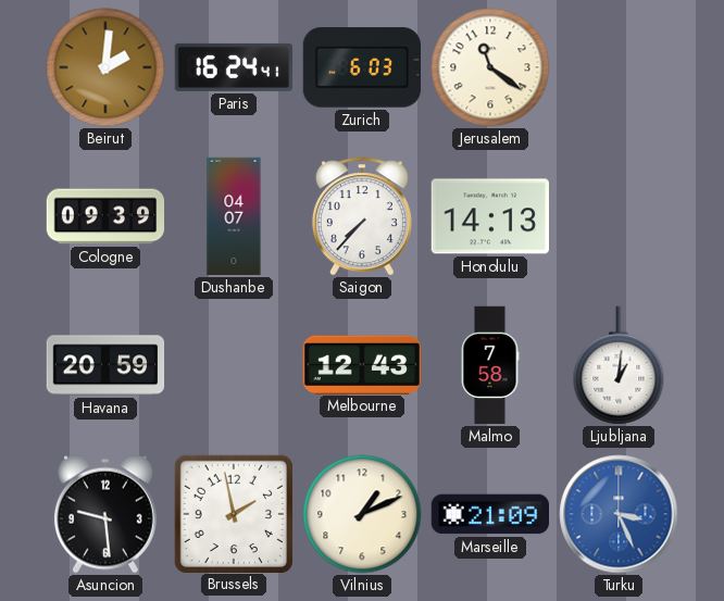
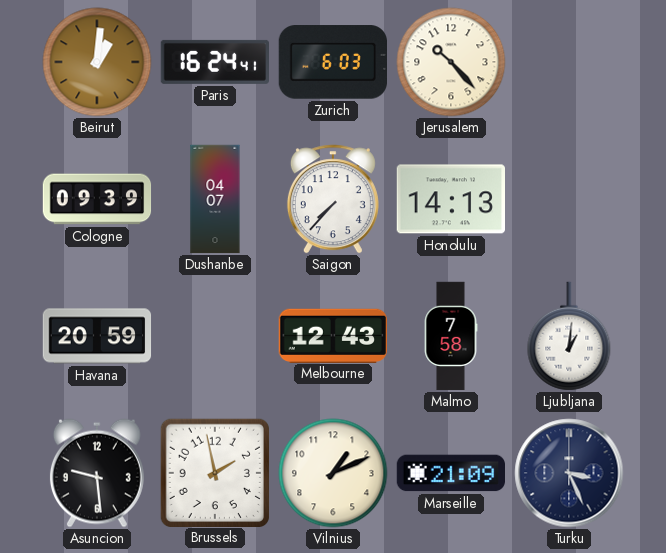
Beirut: 2:01 -> 1:01 (97, 62)
Jerusalem: 11:21 -> 10:23 (451, 62)
Turku dial: blue -> navy (569, 473)
